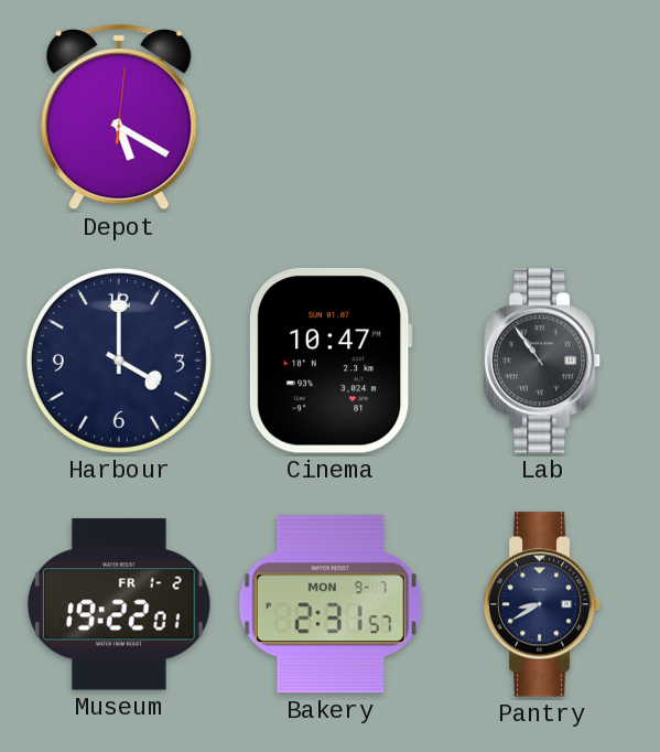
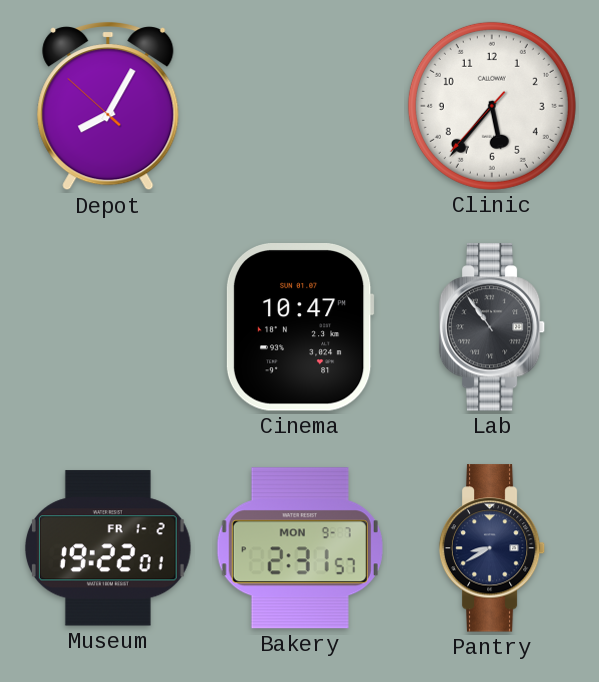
Depot: 5:20 -> 8:04 (108, 107)
Clinic: none -> 5:36 (492, 106)
Harbour: 4:00 -> none (119, 361)
